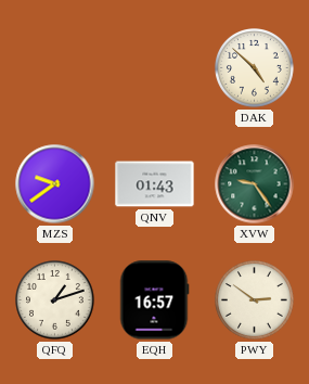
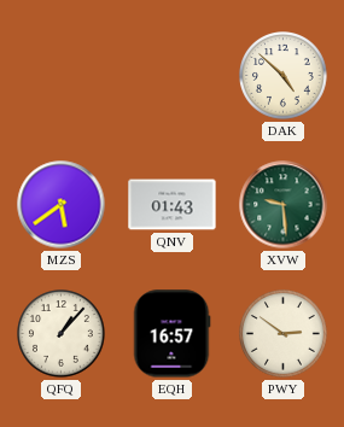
MZS: 9:39 -> 5:39 (62, 205)
XVW: 9:24 -> 9:29 (284, 205)
QFQ: 1:12 -> 1:07 (62, 334)
